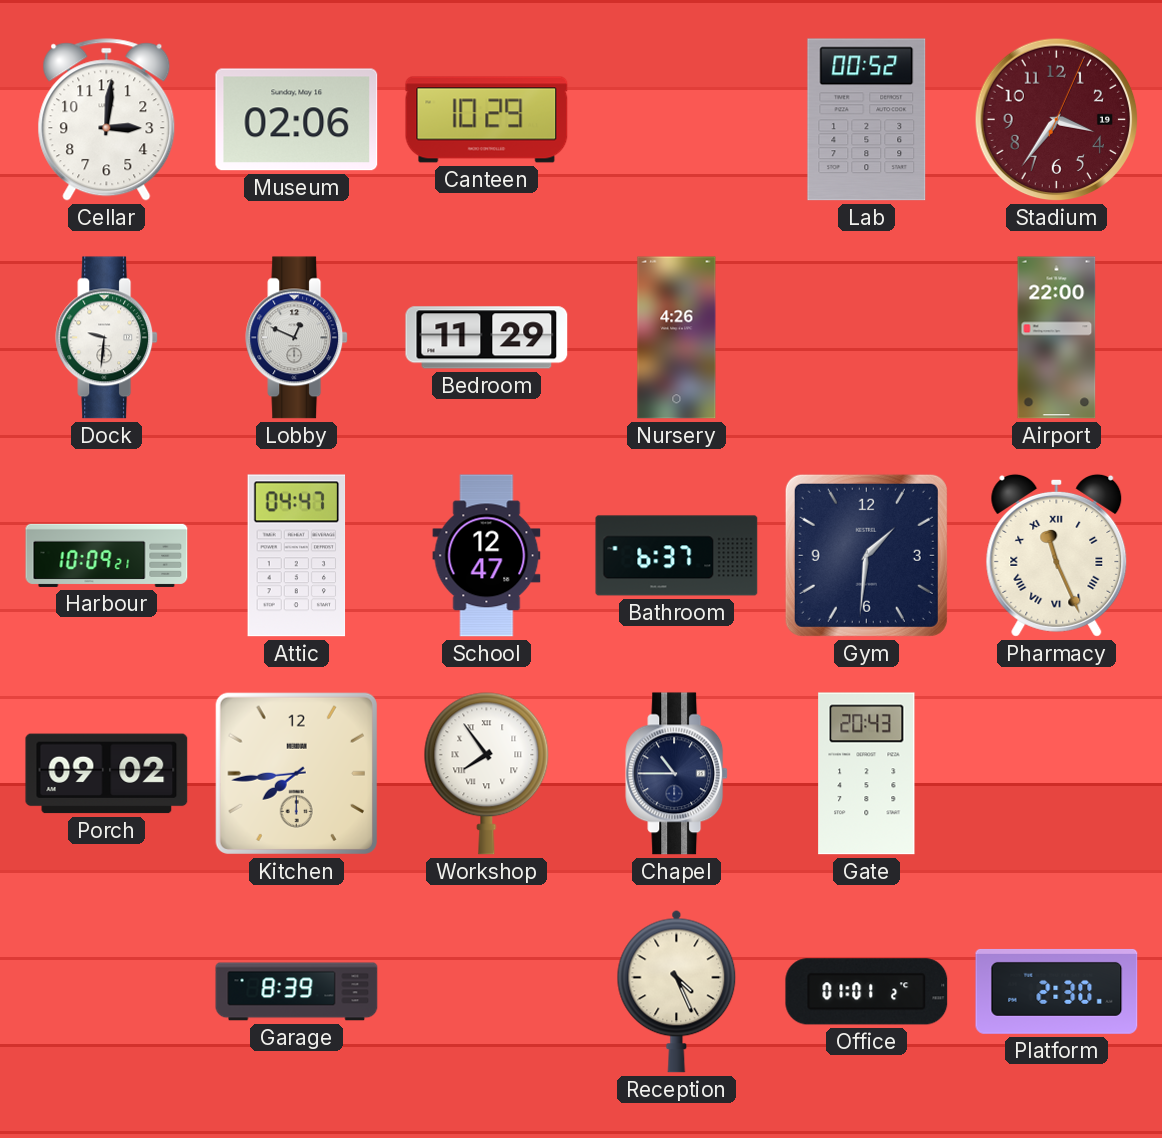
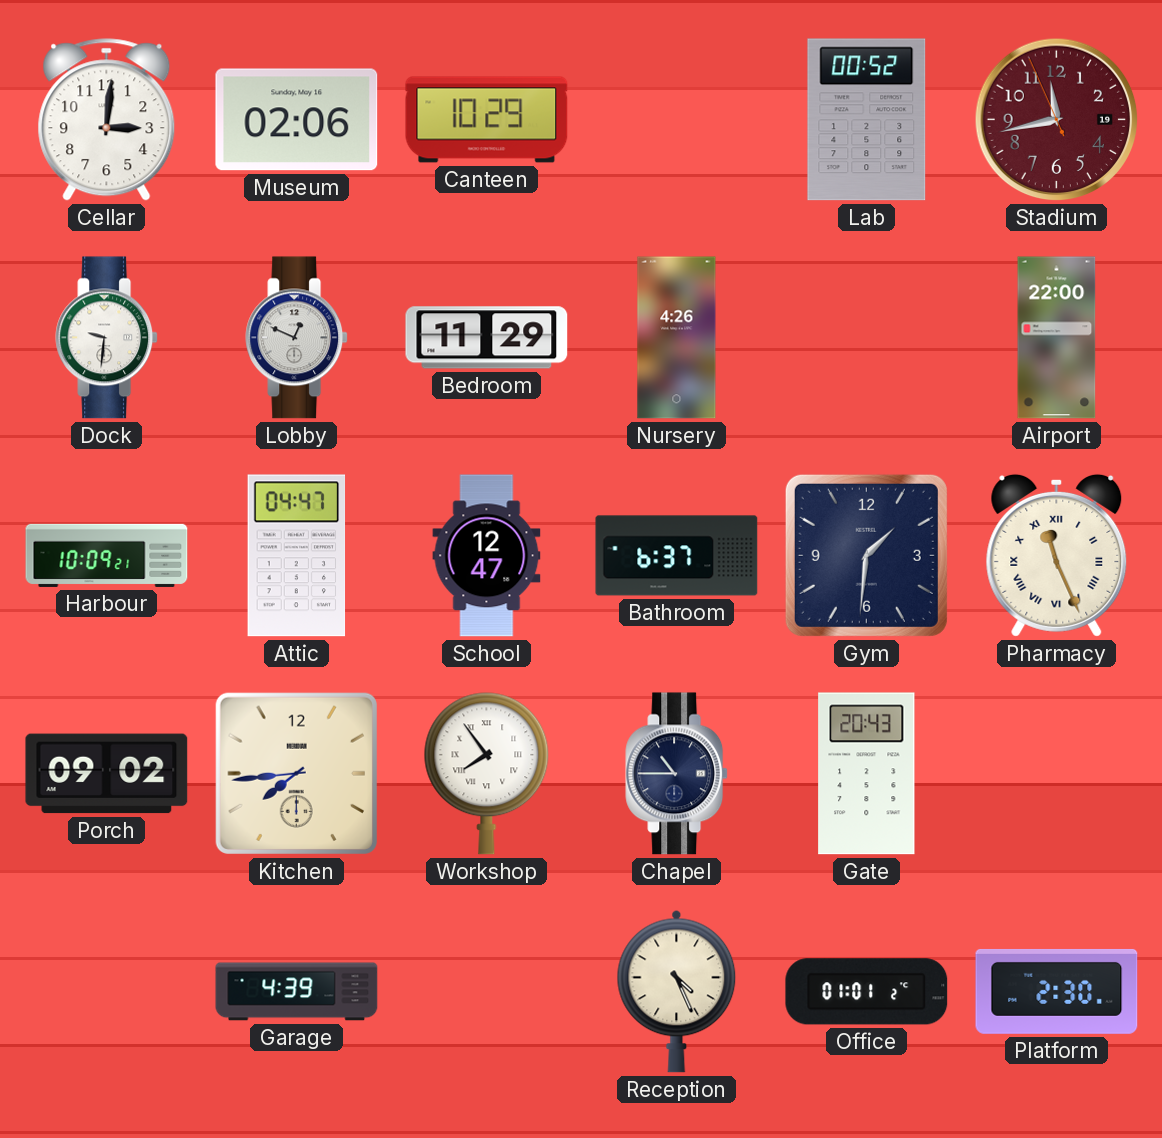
Stadium: 3:36 -> 11:42 (1057, 120)
Garage: 8:39 -> 4:39 (297, 992)
